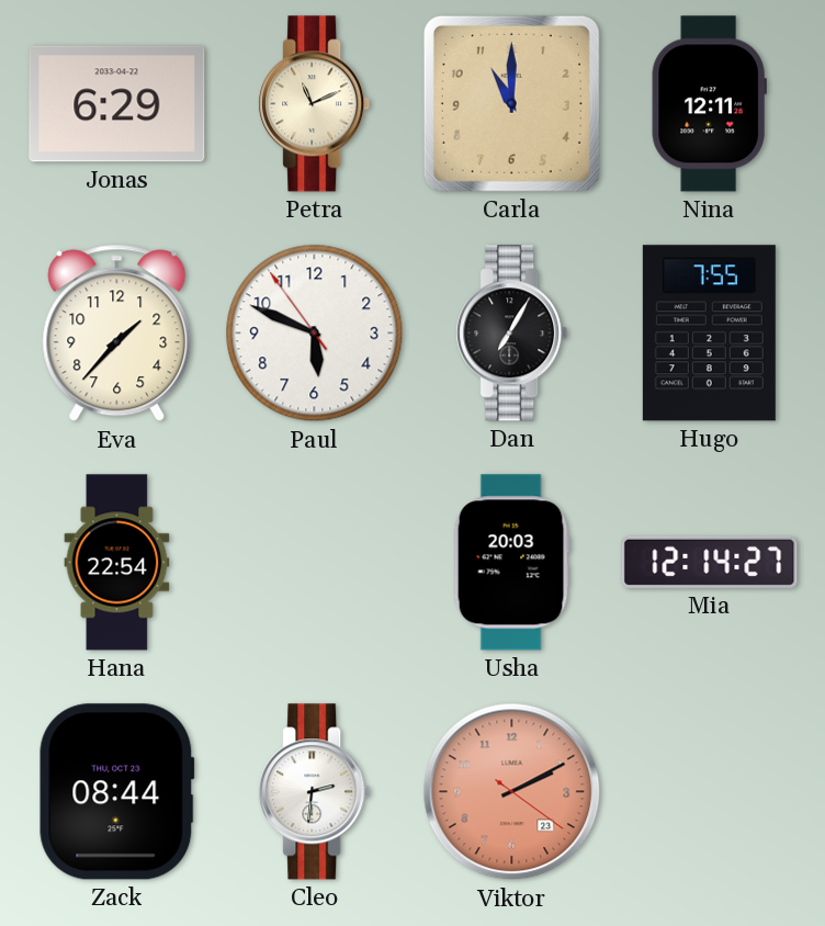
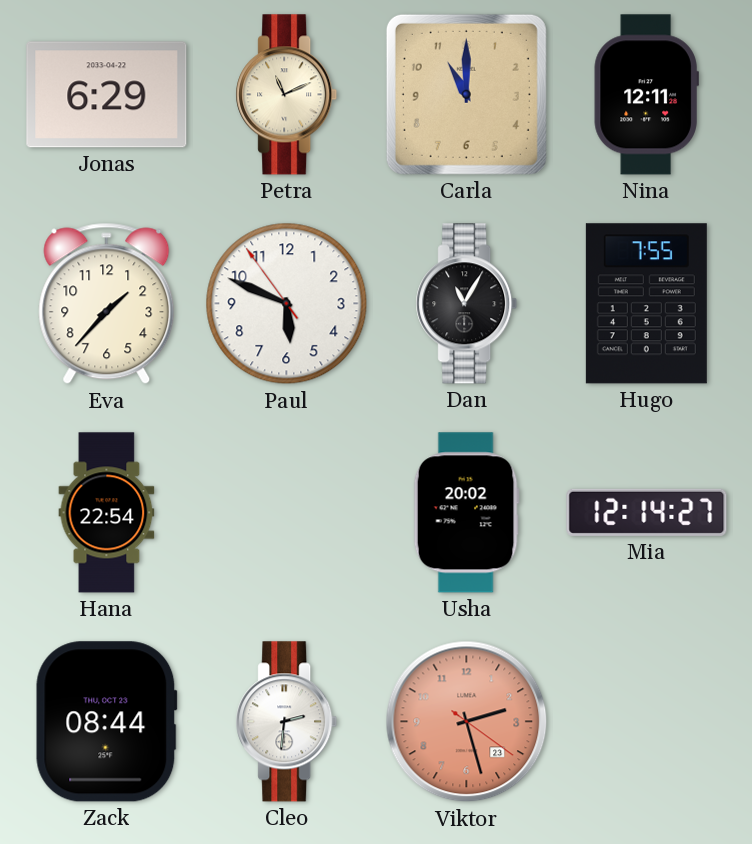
Dan: 7:05 -> 11:05 (467, 304)
Usha: 20:03 -> 20:02 (466, 513)
Viktor: 2:10 -> 2:27 (467, 722)
